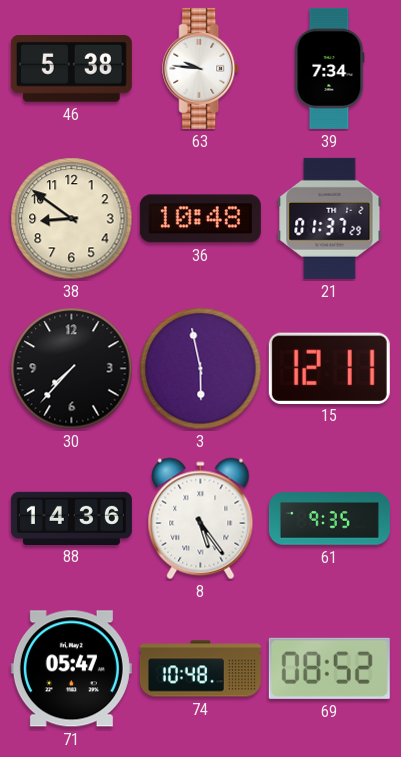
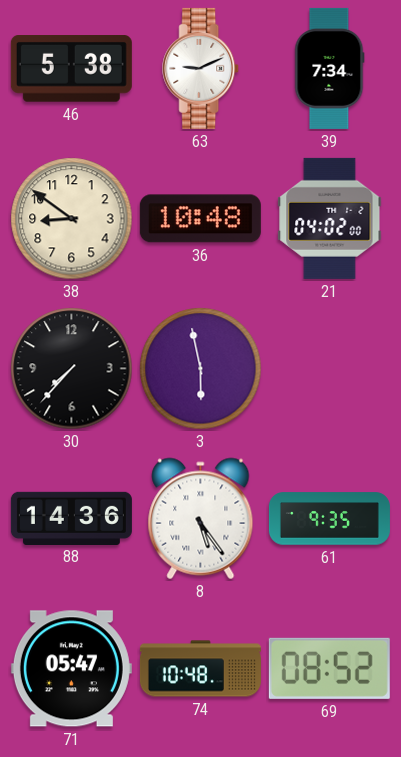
63: 9:46 -> 9:11 (201, 68)
21: 01:37 -> 04:02 (330, 218)
15: 12:11 -> none (329, 368)
